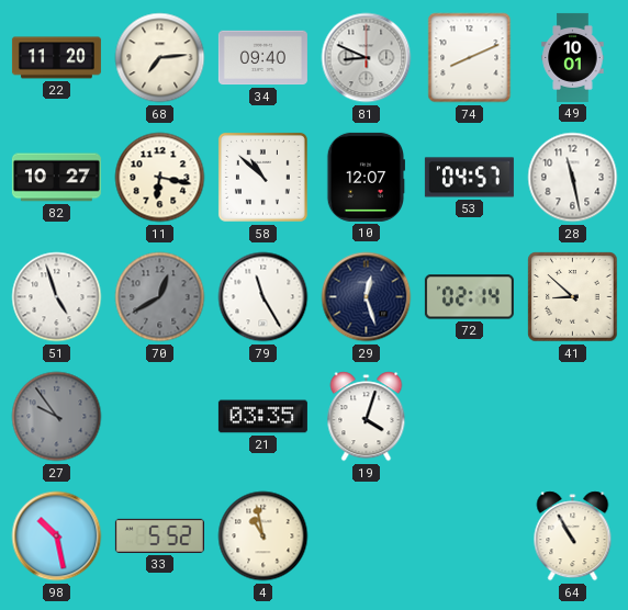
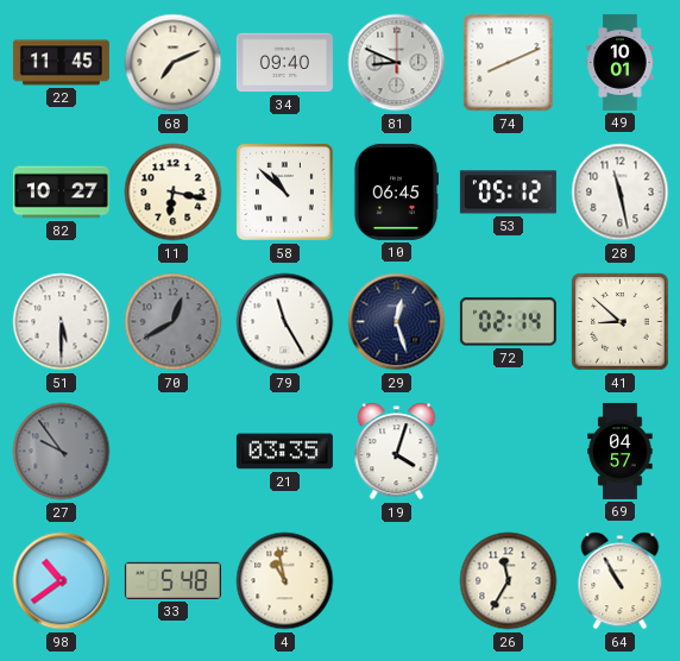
22: 11:20 -> 11:45 (61, 63)
68: 7:14 -> 7:11 (174, 63)
10: 12:07 -> 06:45 (395, 191)
53: 04:57 -> 05:12 (508, 193)
51: 4:57 -> 5:30 (62, 322)
69: none -> 04:57 (621, 451)
98: 10:28 -> 10:39 (62, 581)
33: 5:52 -> 5:48 (172, 580)
26: none -> 11:35 (509, 581)
